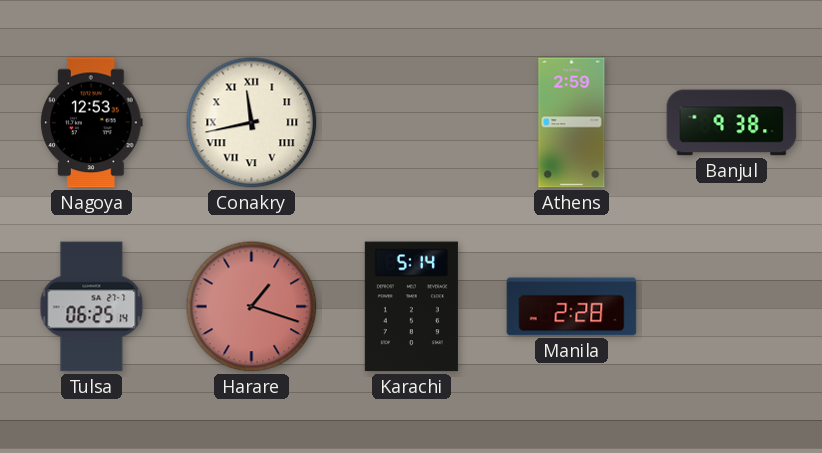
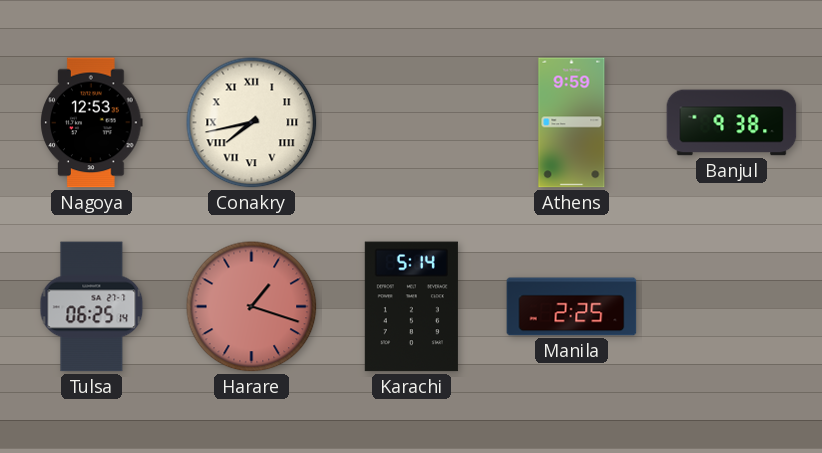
Conakry: 11:43 -> 7:43 (252, 123)
Athens: 2:59 -> 9:59 (572, 123)
Manila: 2:28 -> 2:25 (572, 307)
